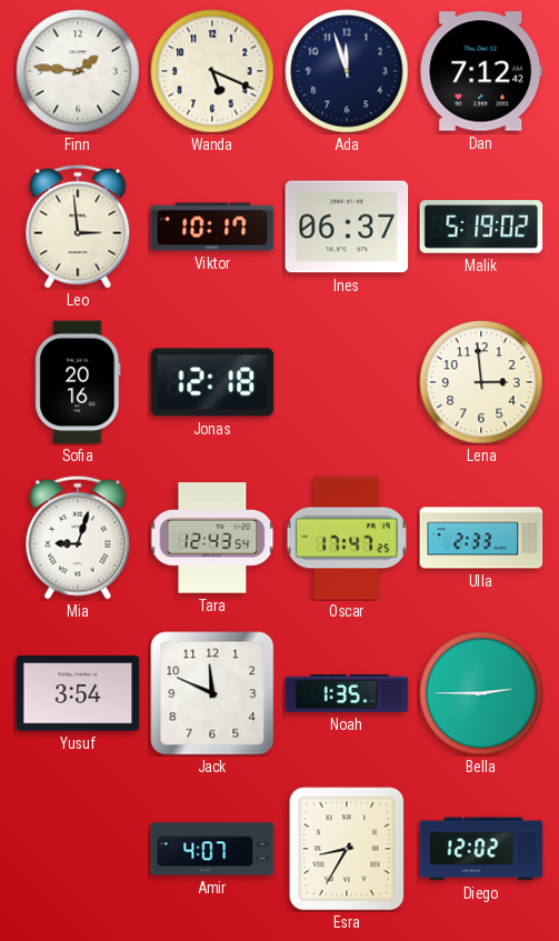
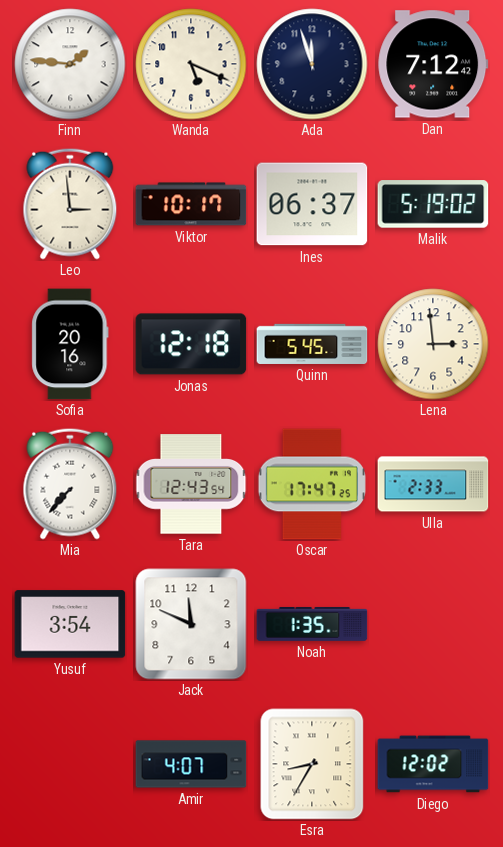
Quinn: none -> 5:45 (312, 344)
Mia: 9:03 -> 7:37 (70, 484)
Bella: 2:45 -> none (481, 693)
